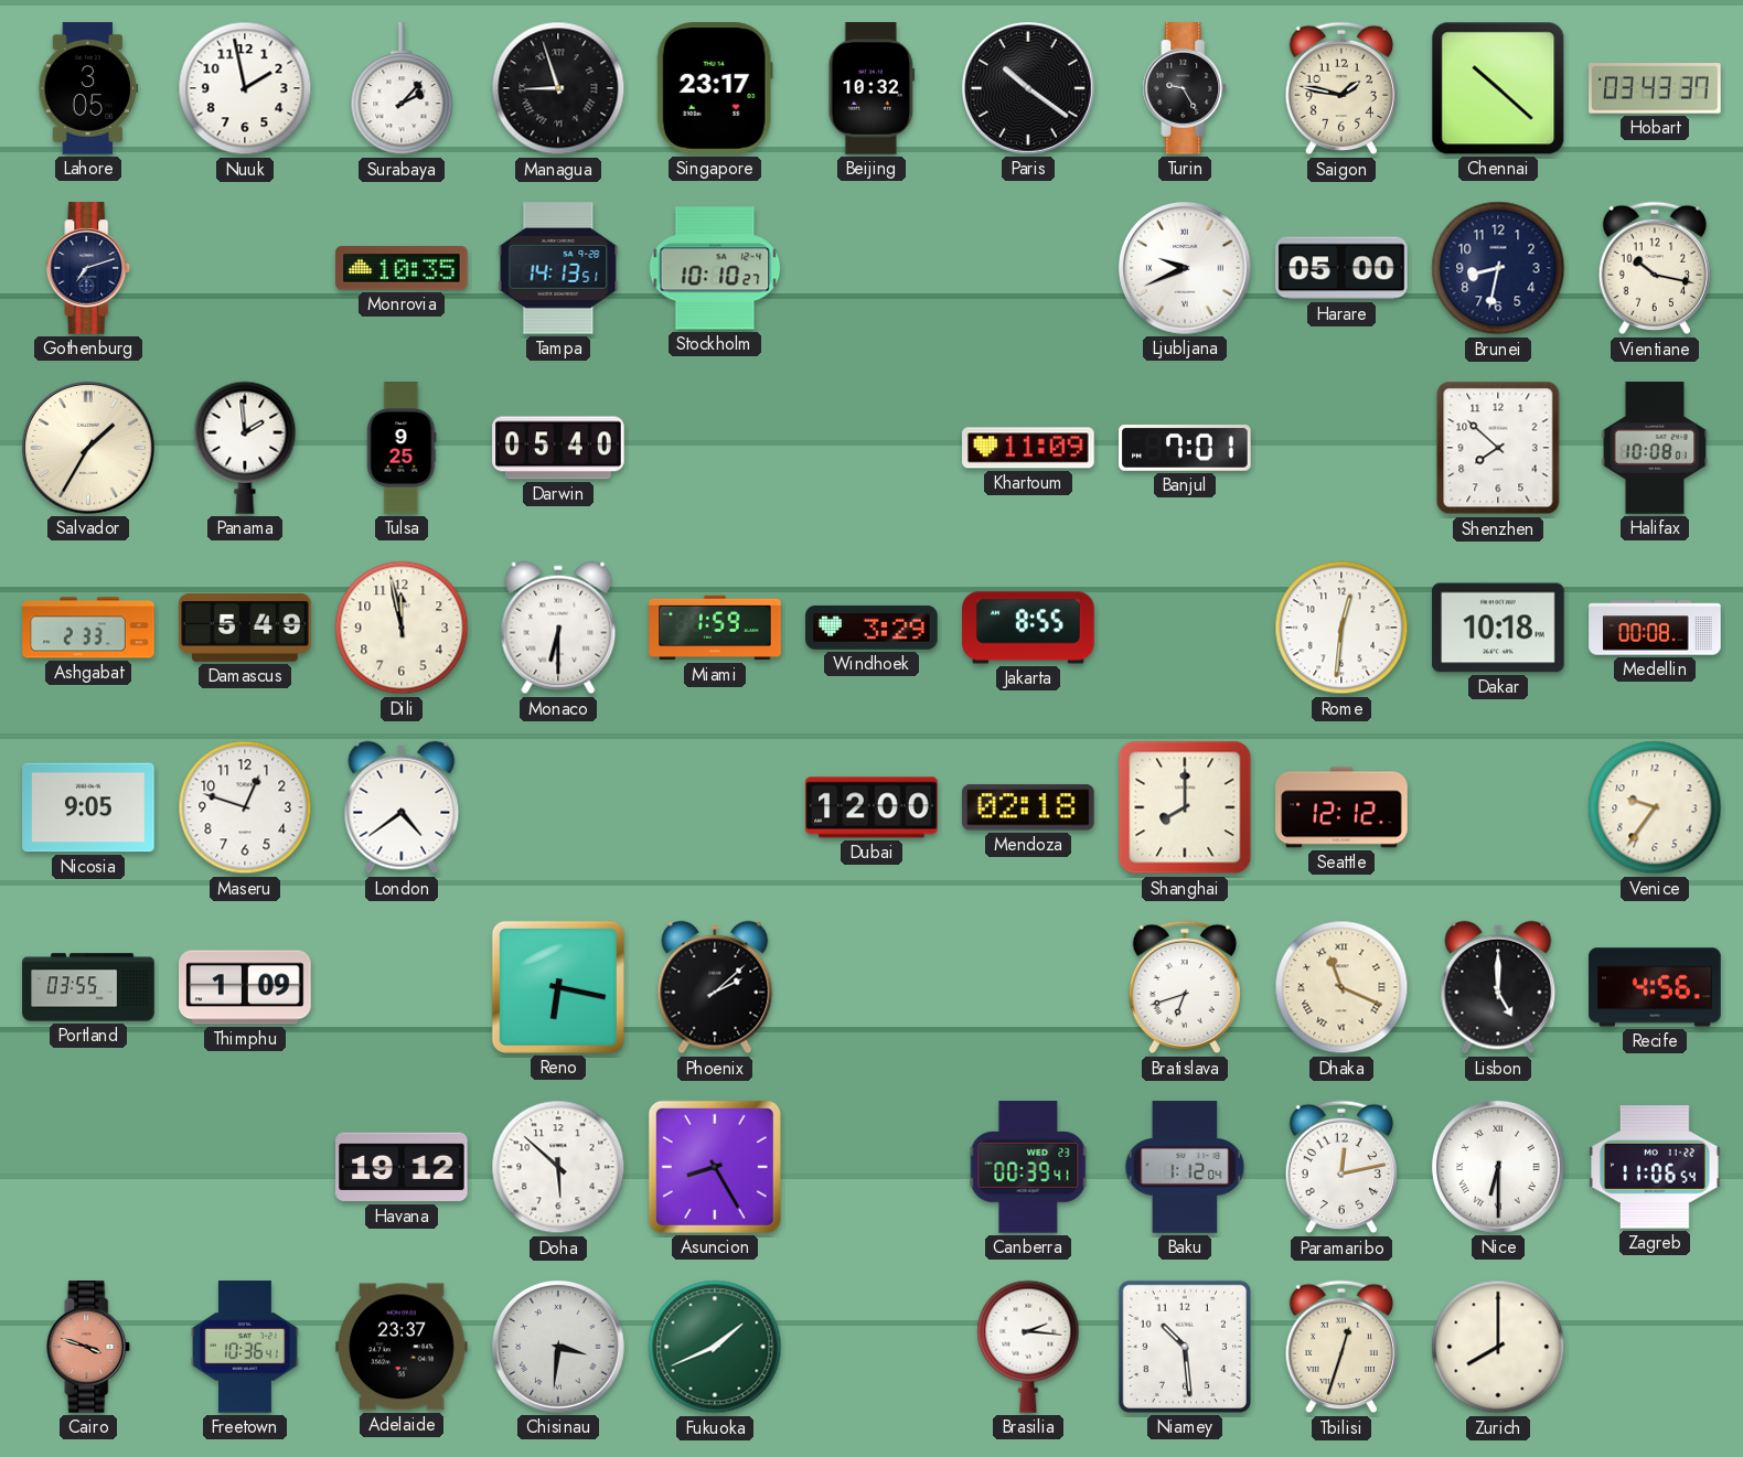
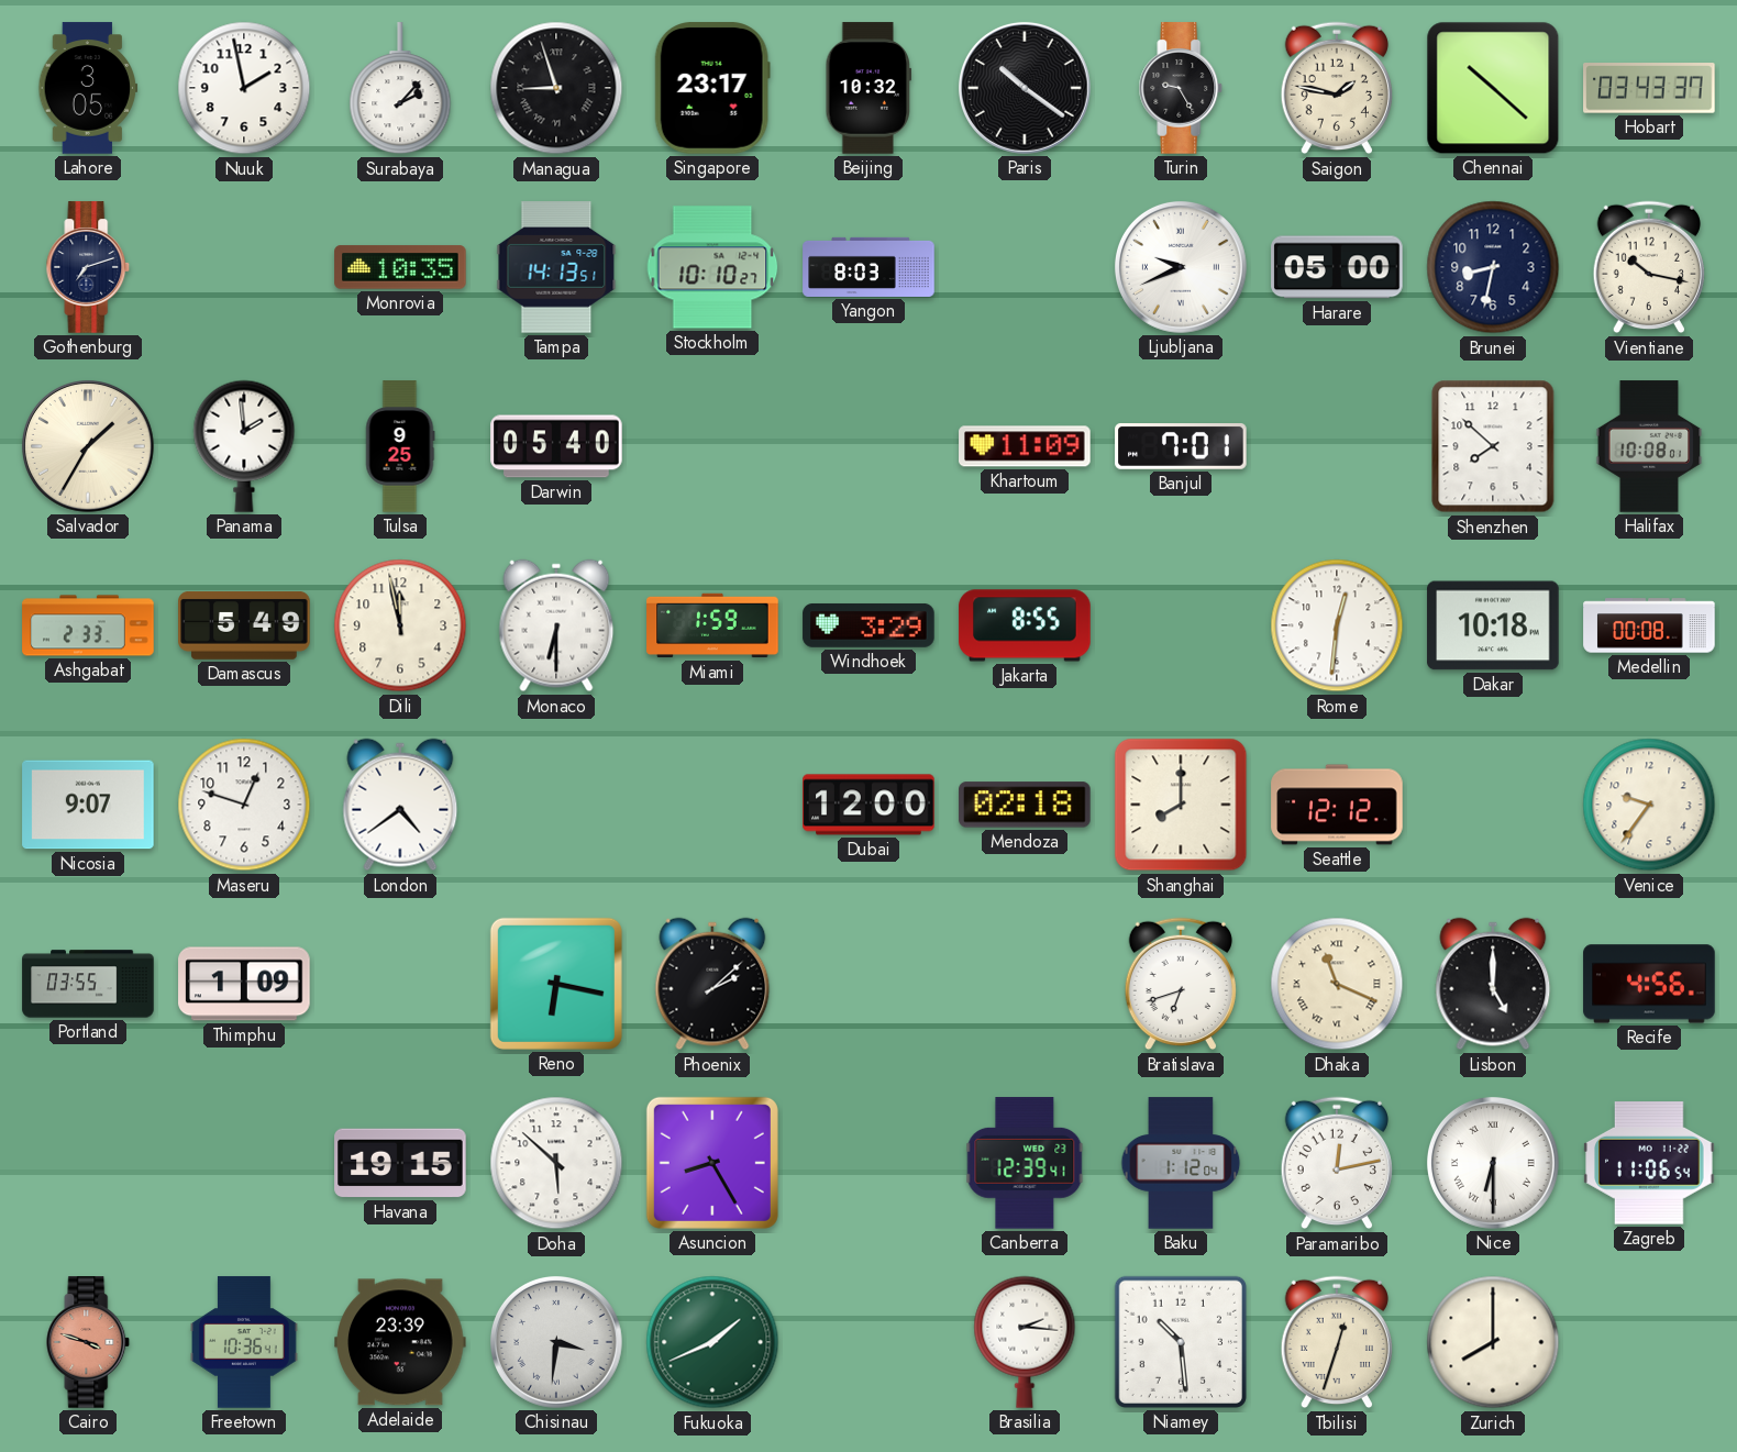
Yangon: none -> 8:03 (869, 267)
Nicosia: 9:05 -> 9:07 (88, 805)
Havana: 19:12 -> 19:15 (400, 1163)
Canberra: 00:39 -> 12:39 (1025, 1163)
Adelaide: 23:37 -> 23:39 (400, 1342)
